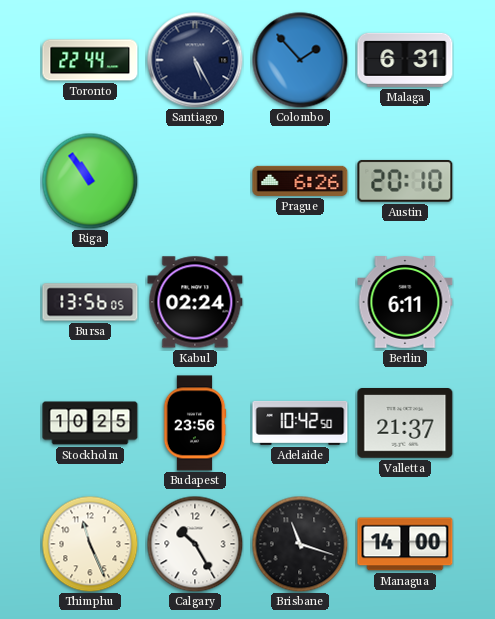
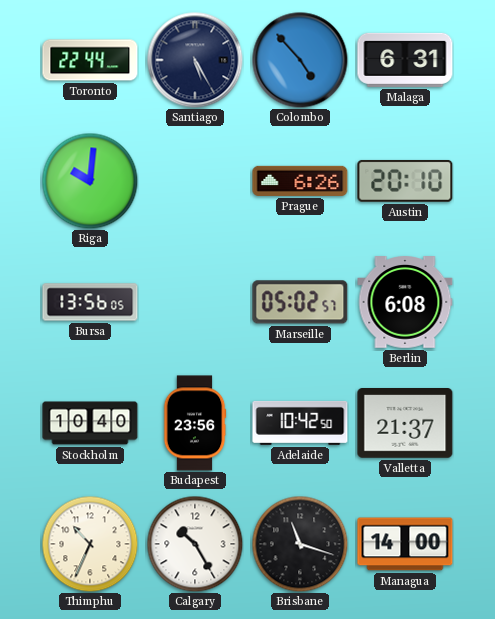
Colombo: 1:53 -> 4:53 (300, 60)
Riga: 10:54 -> 10:01 (90, 181)
Kabul: 02:24 -> none (195, 302)
Marseille: none -> 05:02 (300, 302)
Berlin: 6:11 -> 6:08 (405, 302)
Stockholm: 10:25 -> 10:40 (90, 423)
Thimphu: 11:26 -> 10:34 (90, 544)
